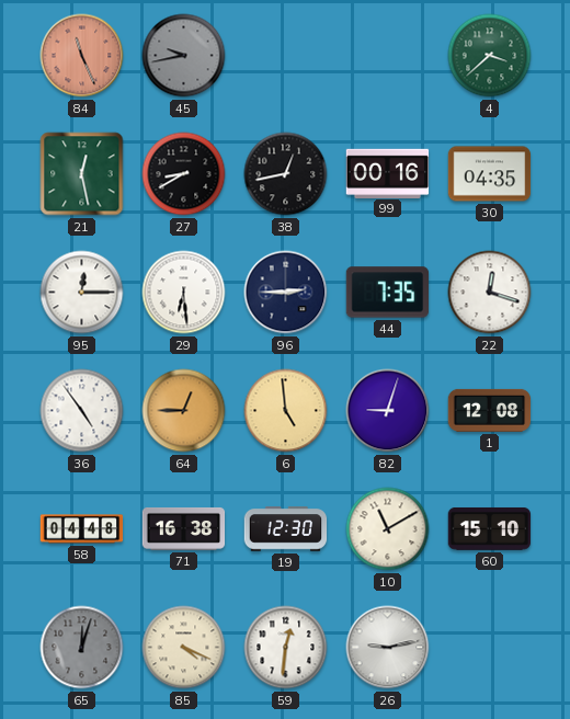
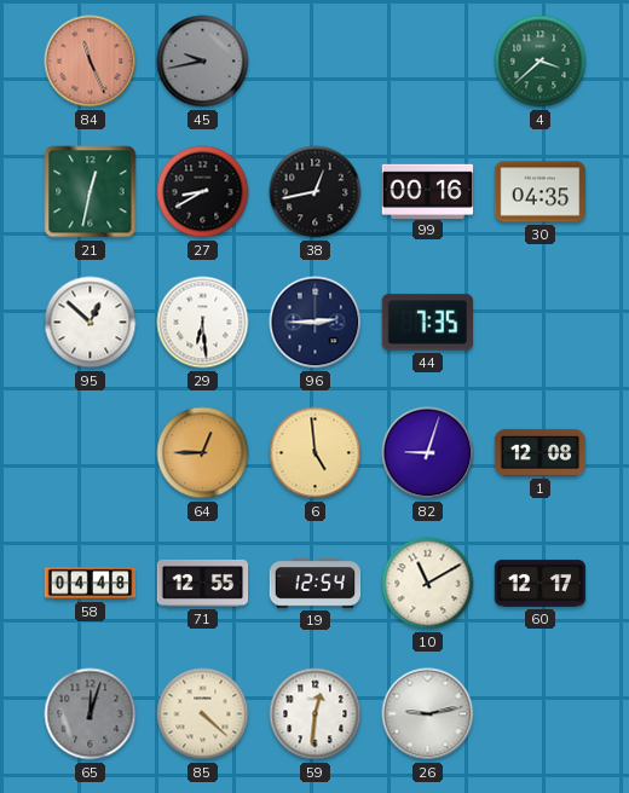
21: 12:28 -> 12:32 (91, 192)
95: 12:15 -> 12:52 (91, 323)
22: 12:18 -> none (490, 293)
36: 4:54 -> none (82, 411)
71: 16:38 -> 12:55 (203, 583)
19: 12:30 -> 12:54 (316, 584)
60: 15:10 -> 12:17 (541, 583)
85: 4:19 -> 4:22 (203, 714)
